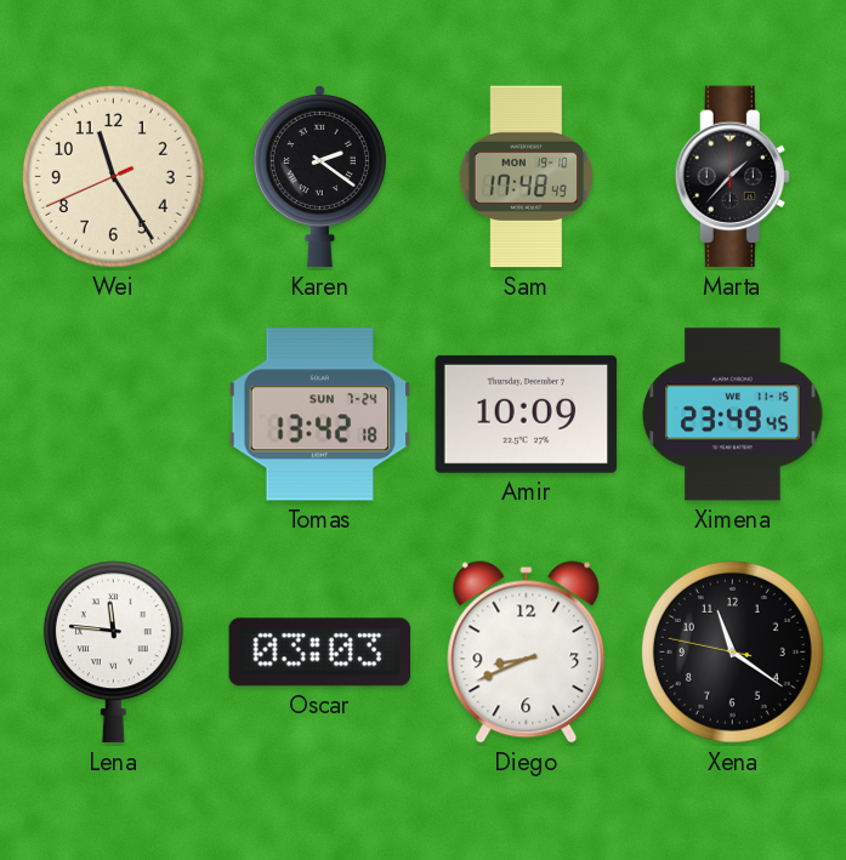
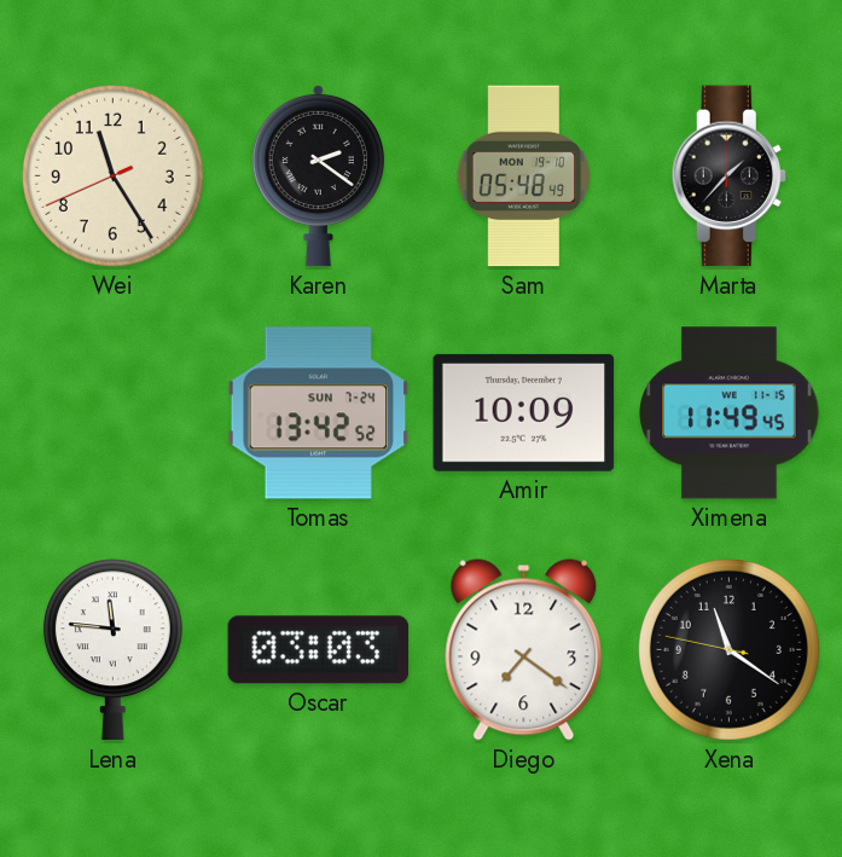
Sam: 17:48 -> 05:48 (524, 176)
Tomas: 13:42:18 -> 13:42:52 (319, 413)
Ximena: 23:49 -> 11:49 (730, 413)
Diego: 8:41 -> 7:21 (524, 650)
